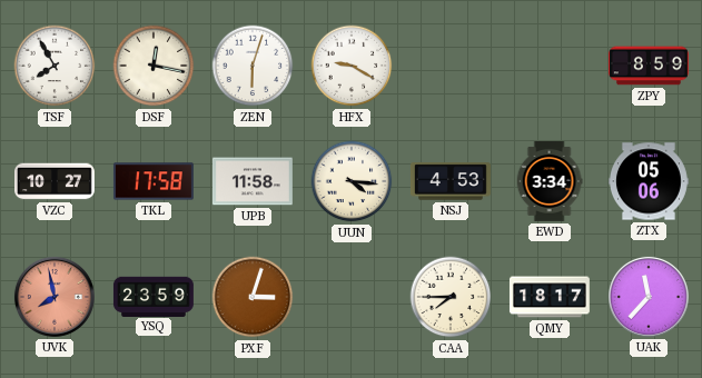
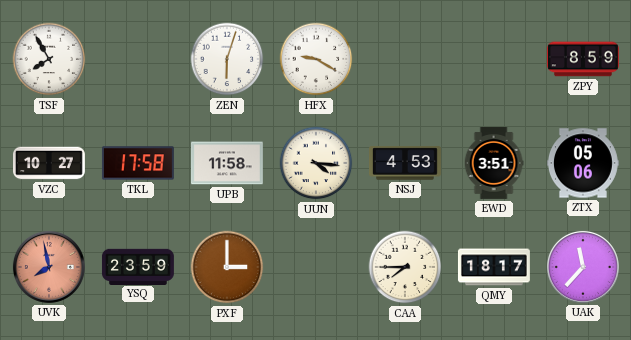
DSF: 12:17 -> none (154, 66)
EWD: 3:34 -> 3:51 (494, 164)
PXF: 3:03 -> 3:00 (227, 267)
